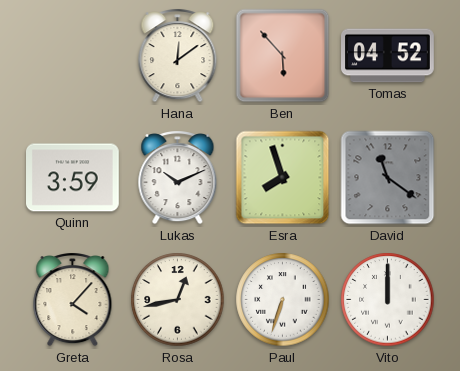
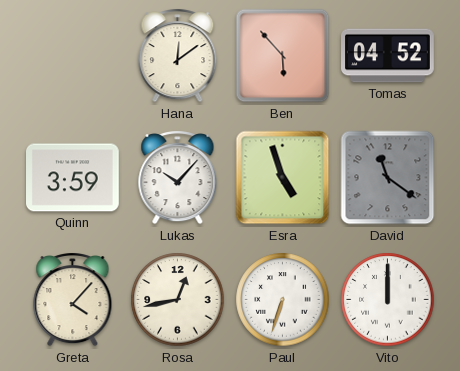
Lukas: 10:11 -> 10:07 (178, 178)
Esra: 7:57 -> 4:57 (283, 178)
